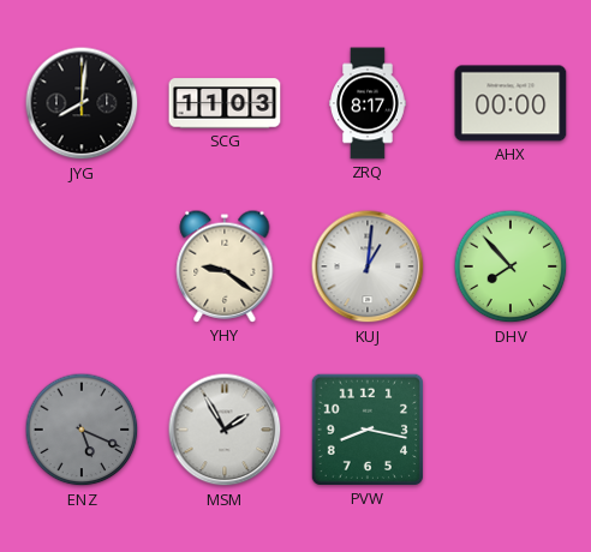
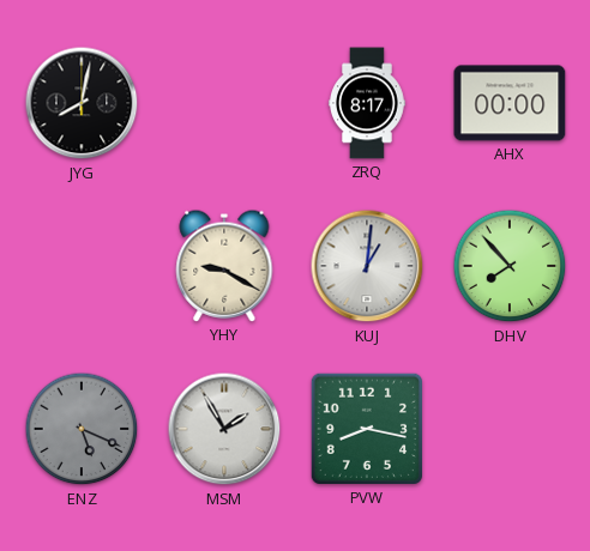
JYG: 8:01 -> 8:02 (82, 103)
SCG: 11:03 -> none (225, 103)
YHY: 9:21 -> 9:20 (224, 266)
